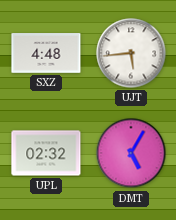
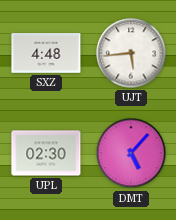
UPL: 02:32 -> 02:30 (46, 153)
DMT: 5:05 -> 5:07 (131, 153)
